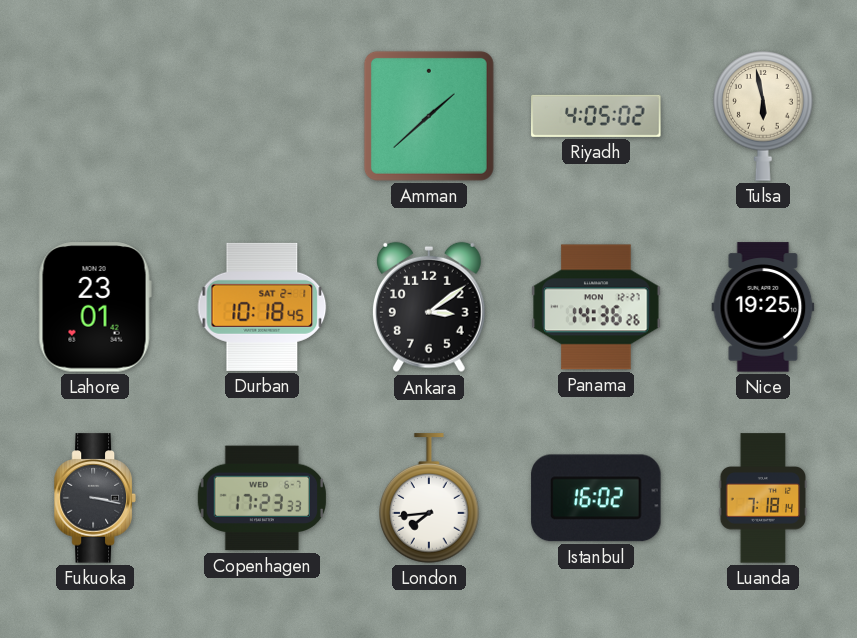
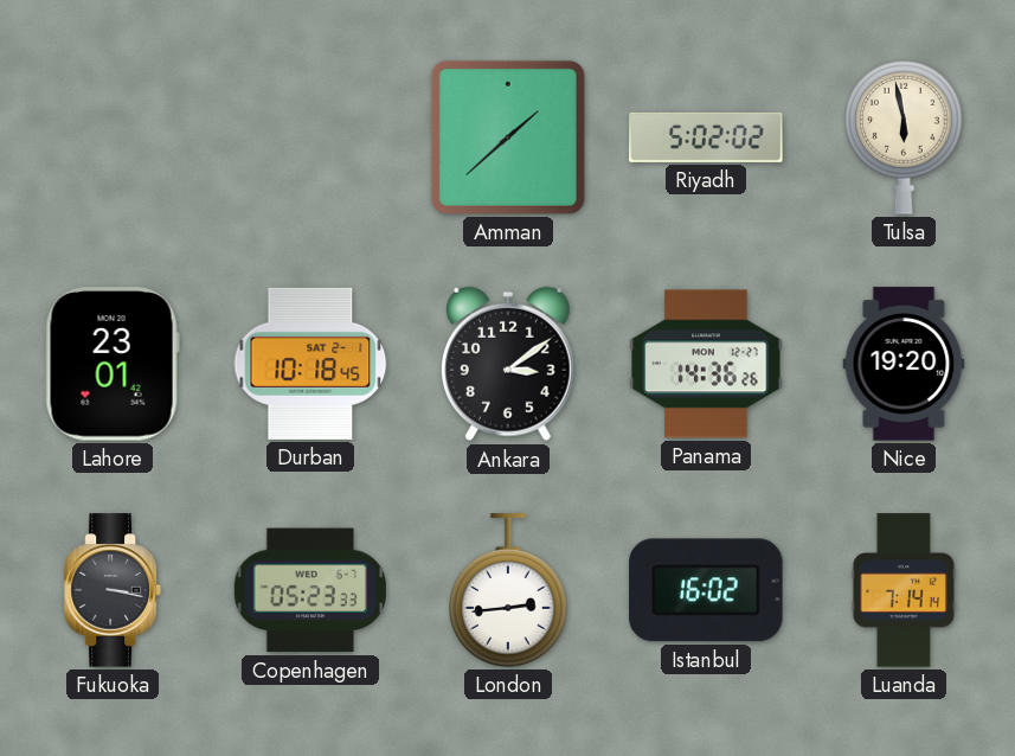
Riyadh: 4:05 -> 5:02 (706, 137)
Nice: 19:25 -> 19:20 (904, 364)
Copenhagen: 17:23 -> 05:23 (310, 590)
London: 7:44 -> 2:44 (508, 590)
Luanda: 7:18 -> 7:14 (904, 590)
